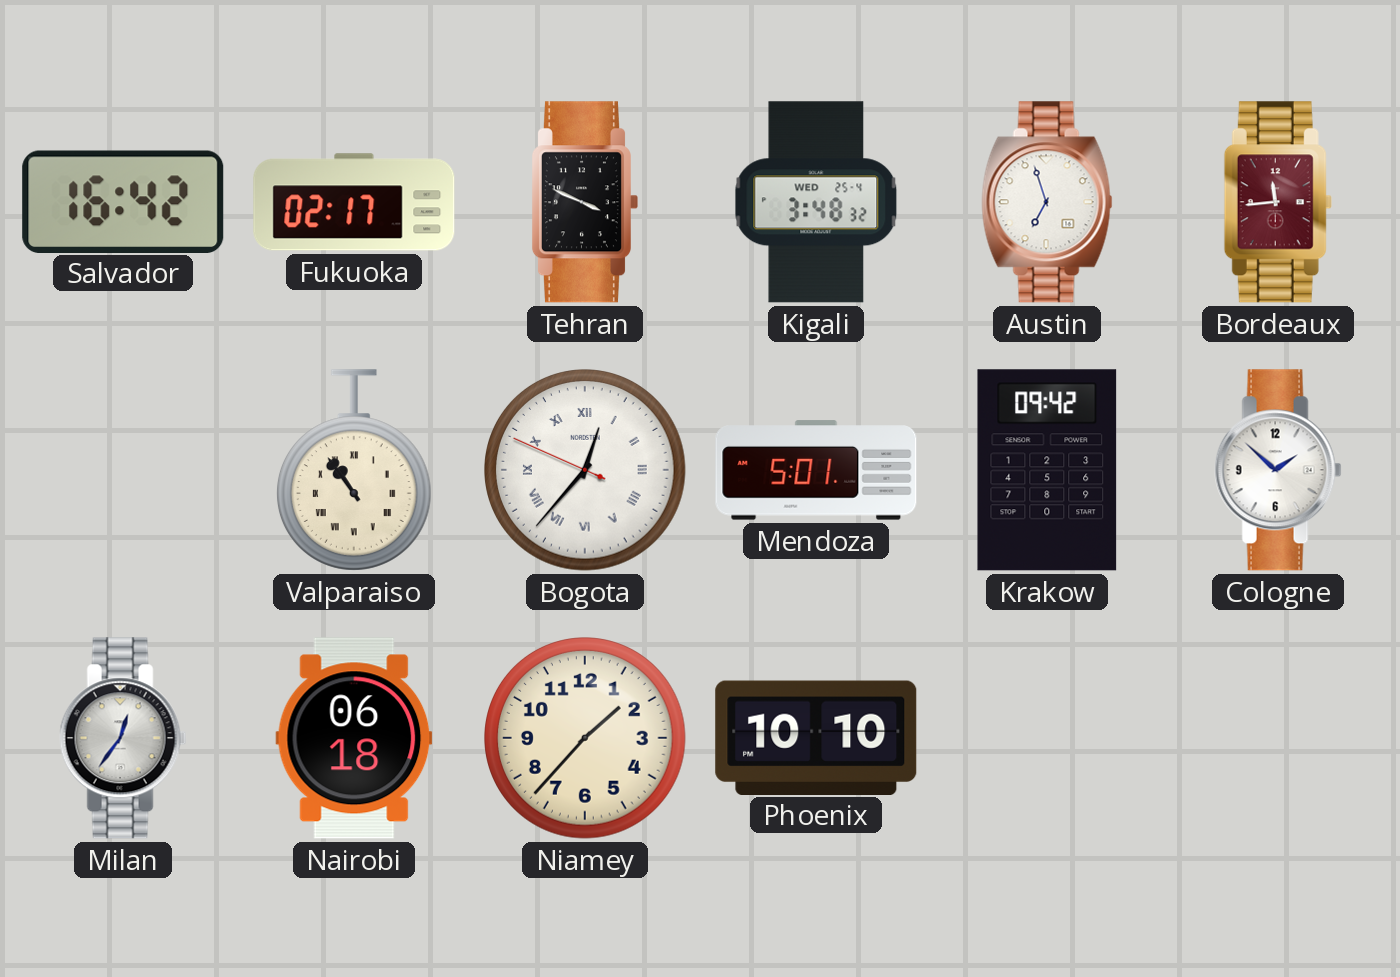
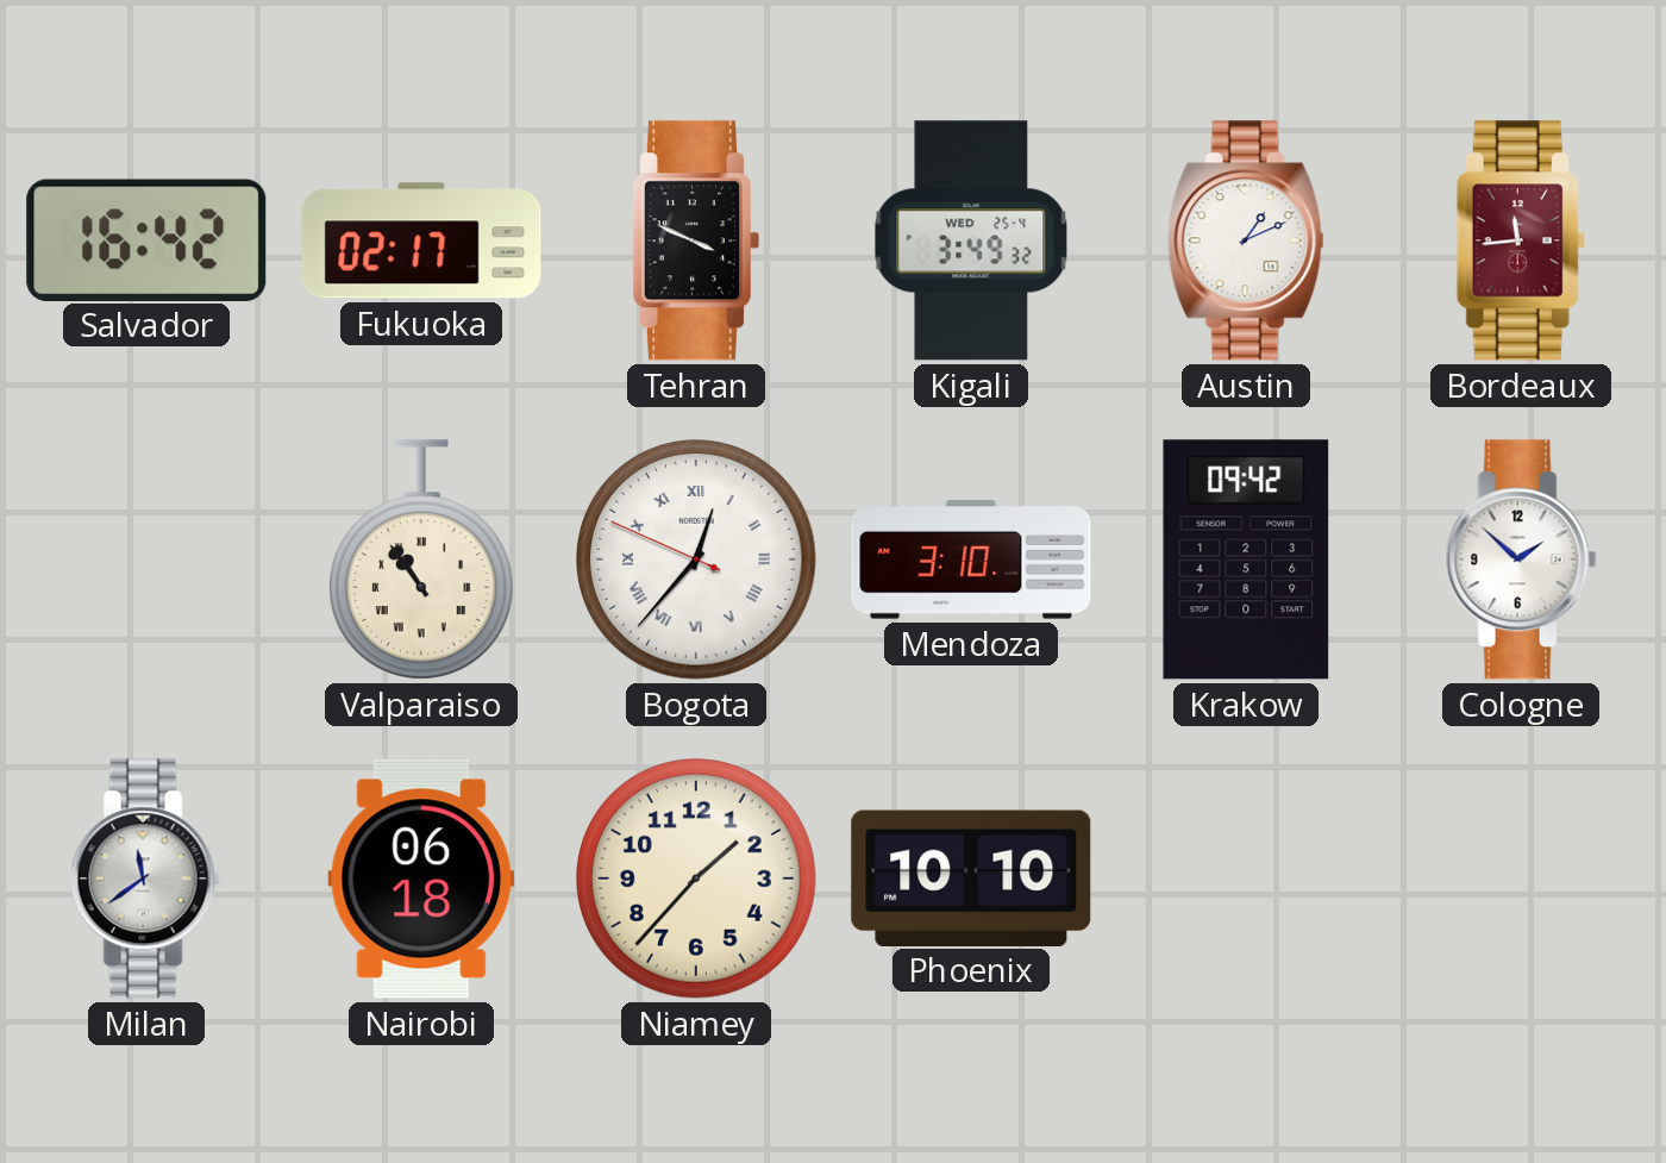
Kigali: 3:48 -> 3:49 (971, 240)
Austin: 6:57 -> 1:11 (1246, 240)
Mendoza: 5:01 -> 3:10 (971, 559)
Milan: 12:36 -> 11:39 (146, 878)
